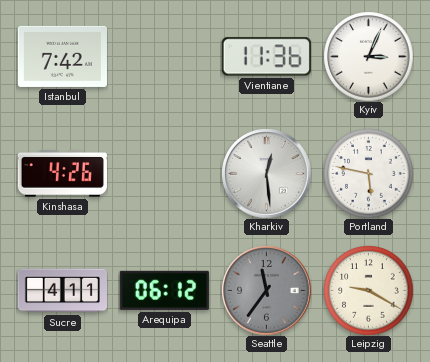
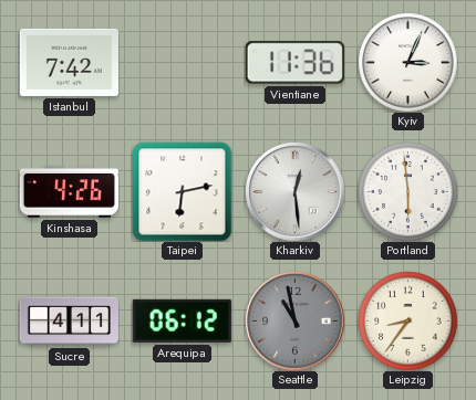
Taipei: none -> 6:13 (182, 191)
Portland: 5:47 -> 5:59 (407, 191)
Seattle: 11:36 -> 10:58 (294, 320)
Leipzig: 9:20 -> 8:36 (407, 320)
